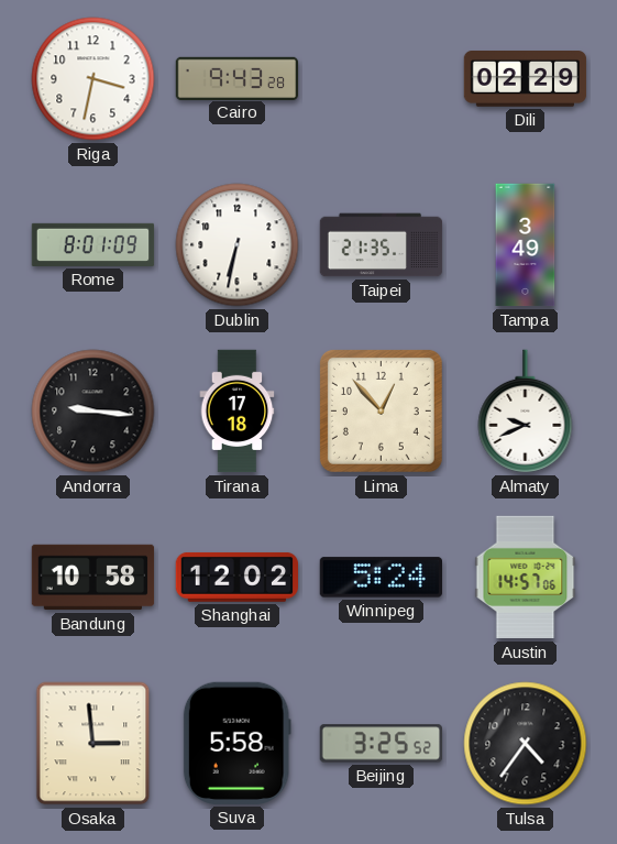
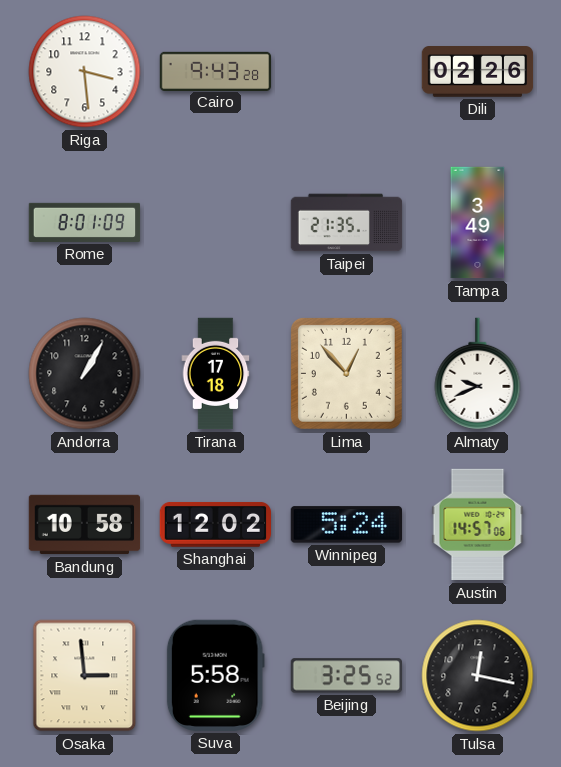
Riga: 3:32 -> 3:29 (85, 72)
Dili: 02:29 -> 02:26 (478, 72)
Dublin: 6:32 -> none (238, 245)
Andorra: 9:16 -> 1:05 (85, 374)
Tulsa: 4:36 -> 12:17 (478, 676)
